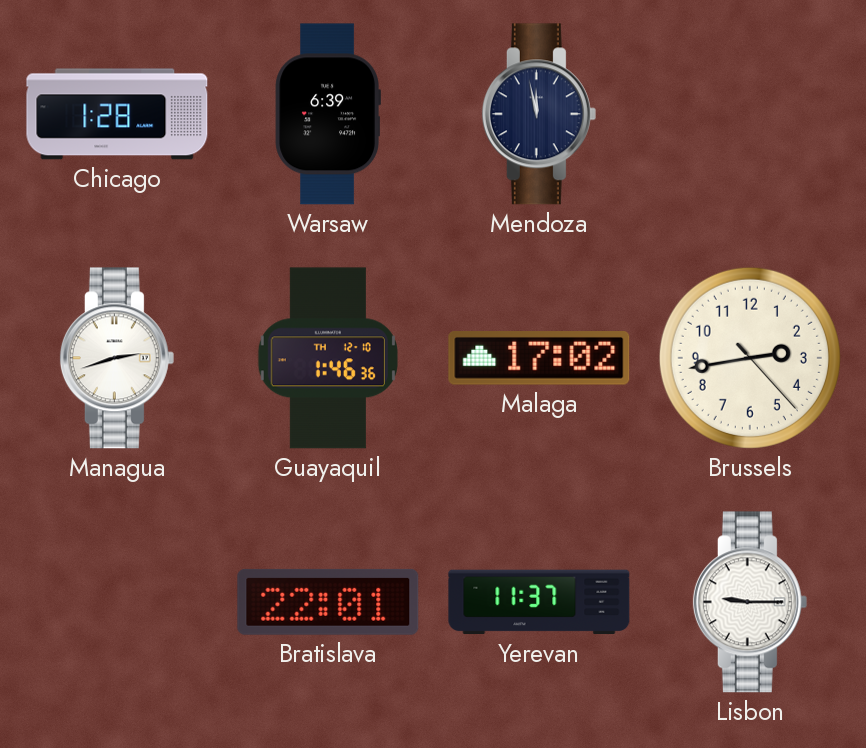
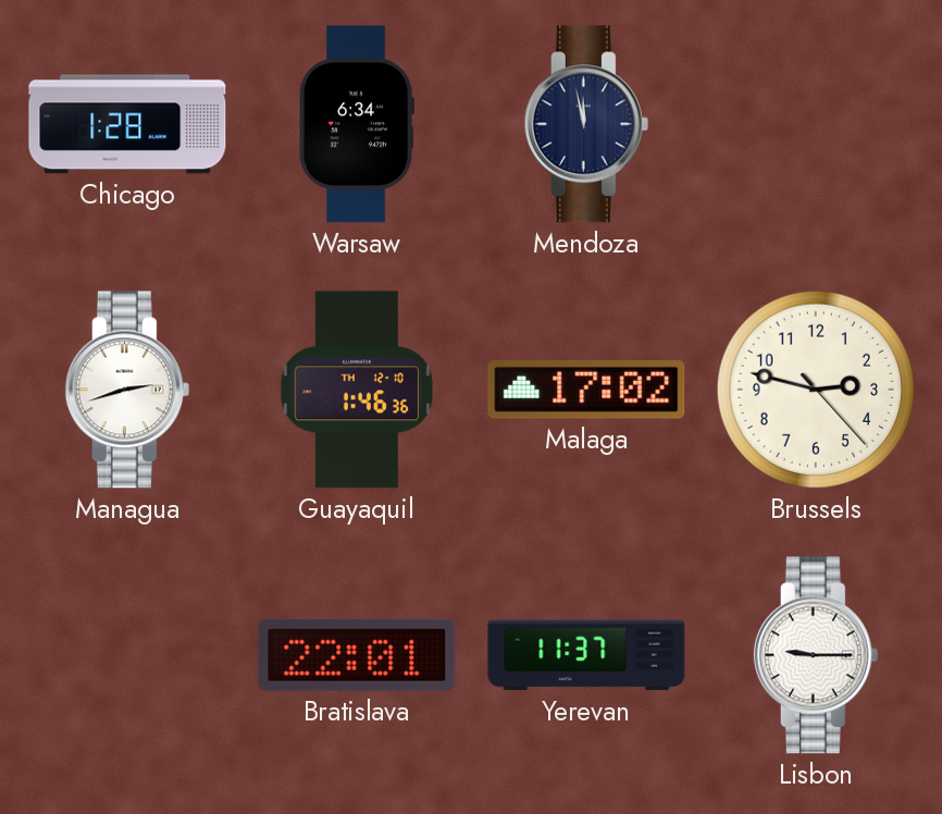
Warsaw: 6:39 -> 6:34 (357, 124)
Brussels: 2:43 -> 2:47 (816, 390)
